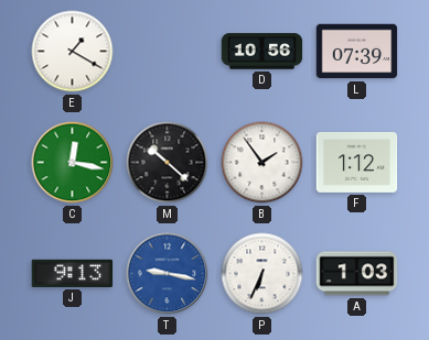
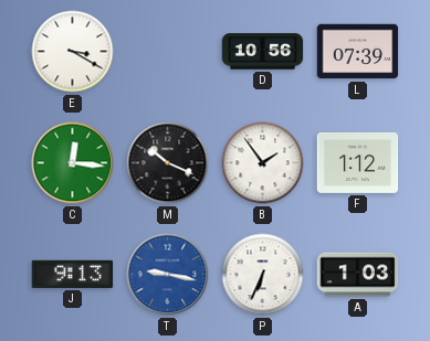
E: 1:20 -> 3:20 (73, 52)
C: 12:17 -> 12:16 (73, 163)
M: 10:22 -> 10:19 (168, 163)
